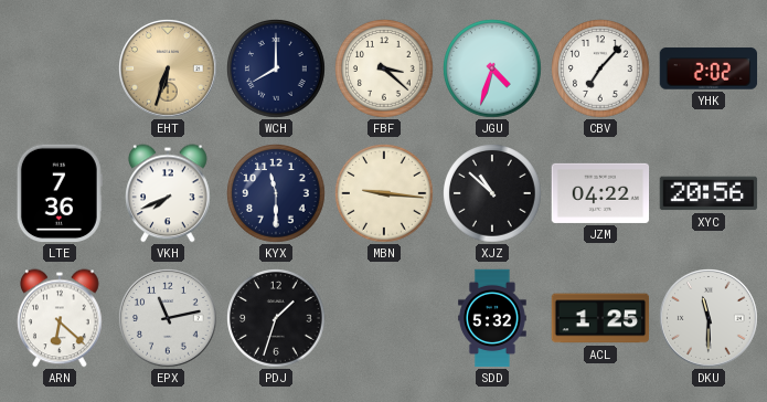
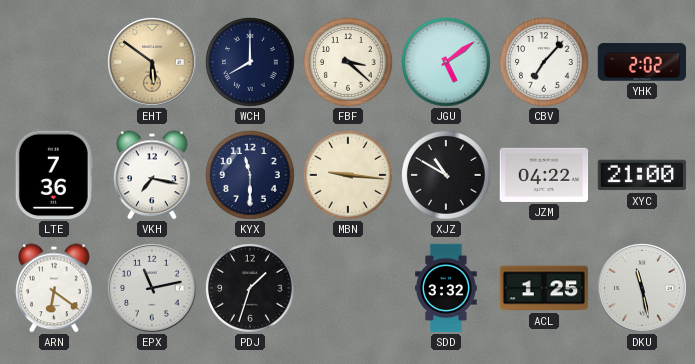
EHT: 6:33 -> 5:51 (152, 62)
JGU: 4:33 -> 5:09 (446, 62)
VKH: 7:41 -> 7:17 (152, 175)
XJZ: 10:52 -> 10:50 (446, 175)
XYC: 20:56 -> 21:00 (642, 175)
ARN: 6:22 -> 6:21 (54, 288)
SDD: 5:32 -> 3:32 (446, 288)
DKU: 11:30 -> 11:28 (642, 288)
